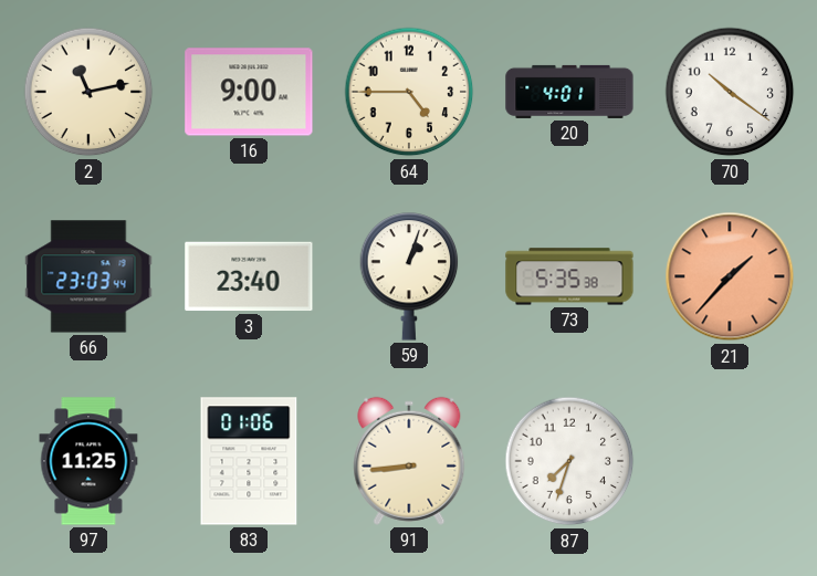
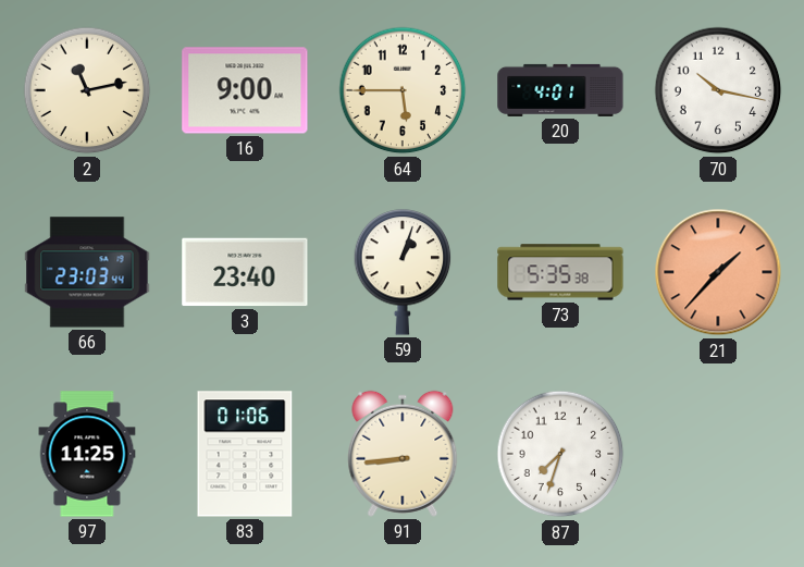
64: 4:45 -> 5:45 (403, 90)
70: 10:21 -> 10:17 (718, 90)
